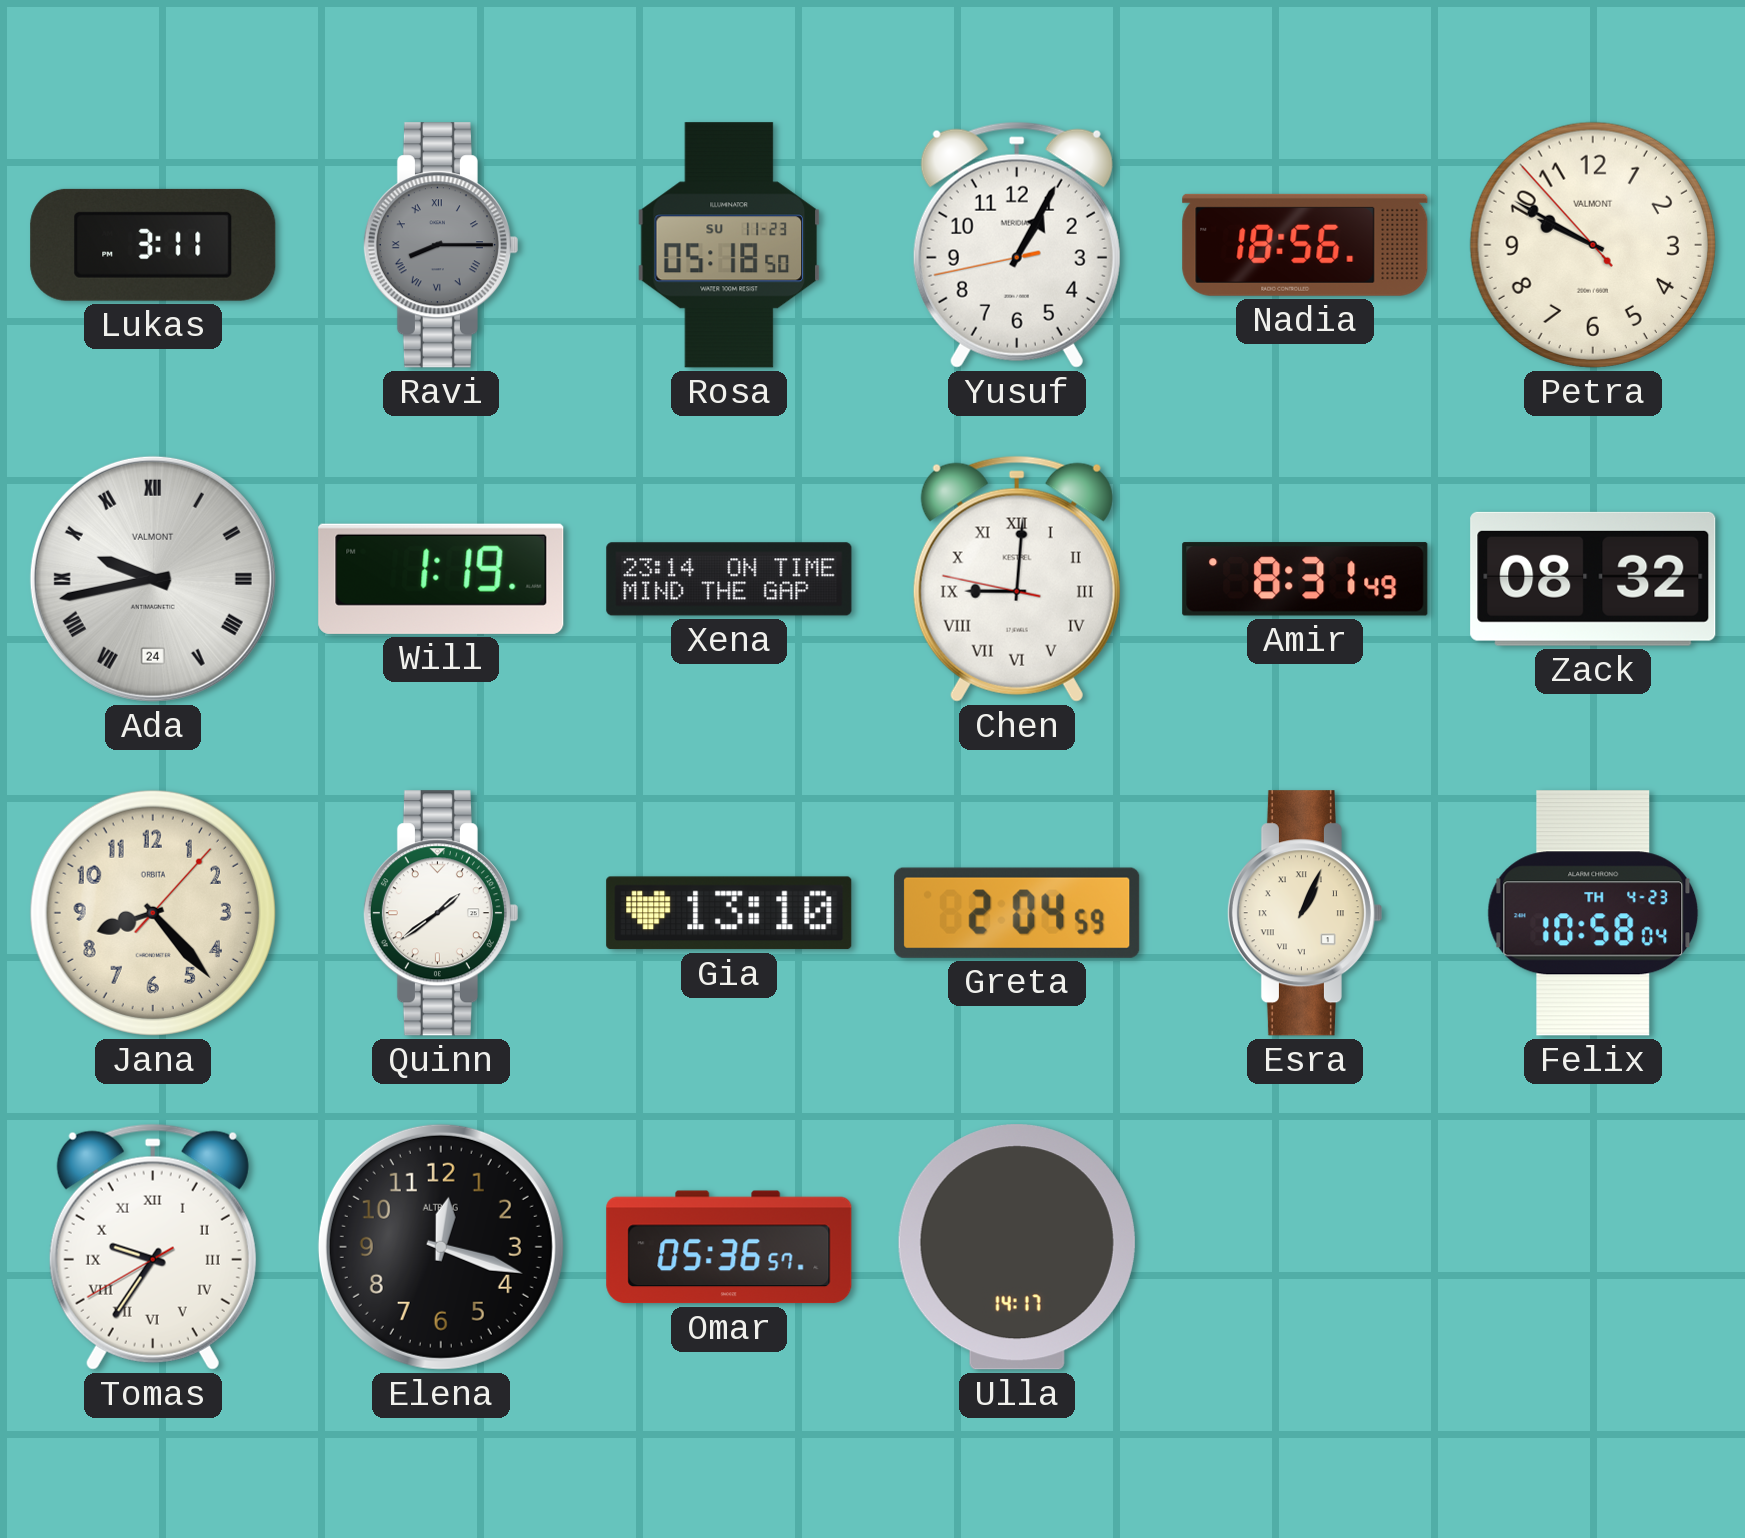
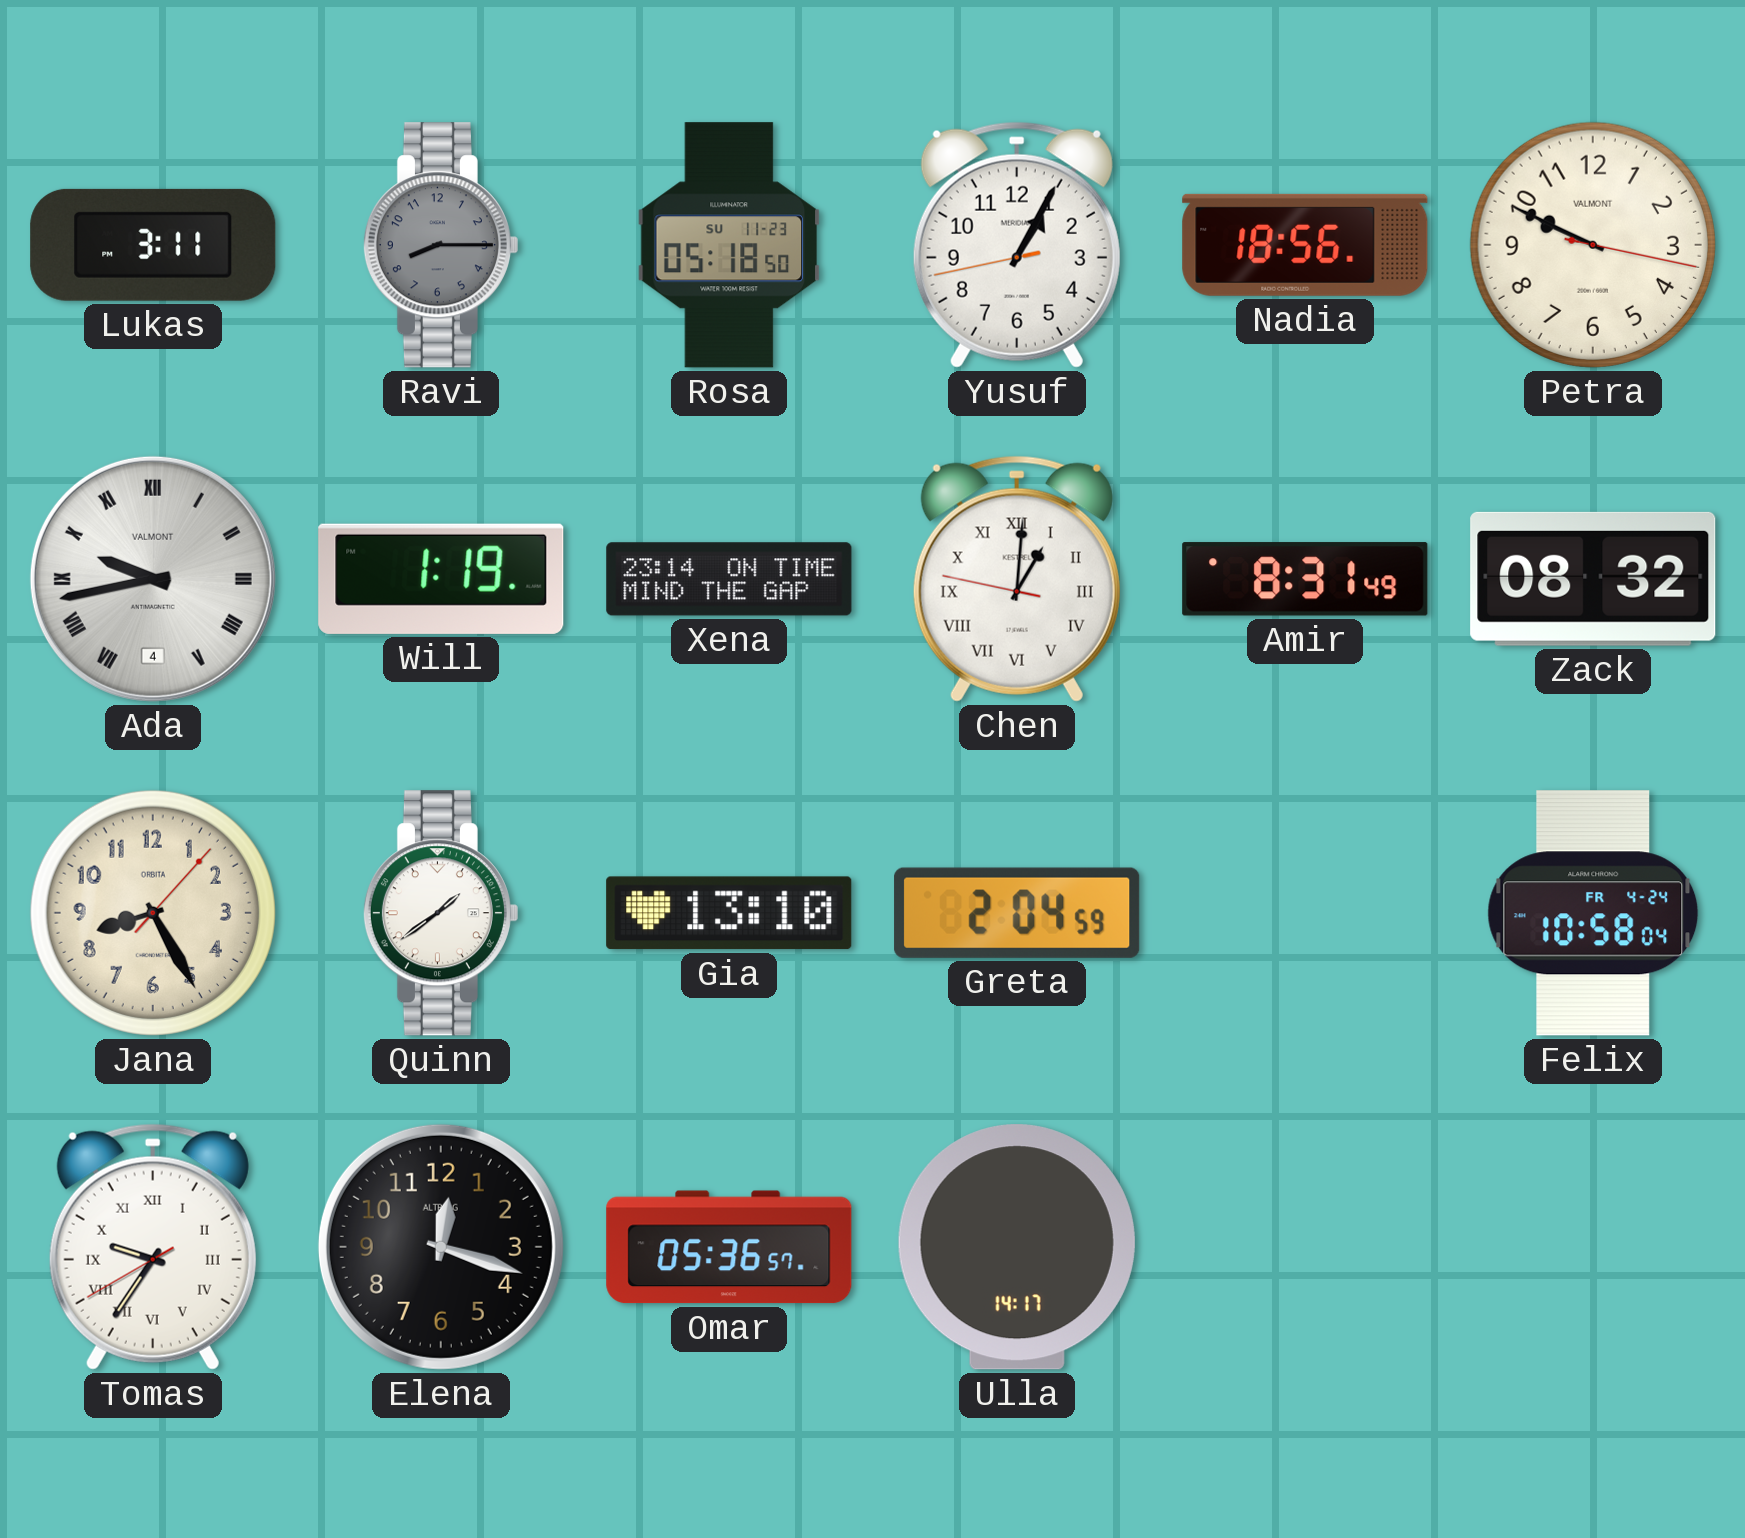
Ravi numerals: Roman -> Arabic (440, 245)
Petra: 9:49:53 -> 9:49:17 (1593, 245)
Ada date: 24 -> 4 (153, 579)
Chen: 9:00 -> 1:00 (1017, 579)
Jana: 8:23 -> 8:25 (153, 913)
Esra: 1:04 -> none (1304, 913)
Felix date: TH 4-23 -> FR 4-24 (1593, 913)
